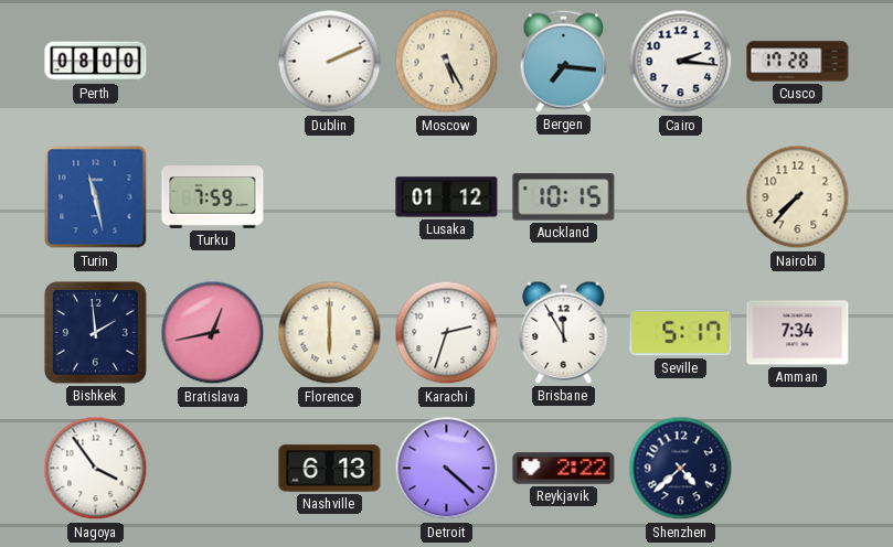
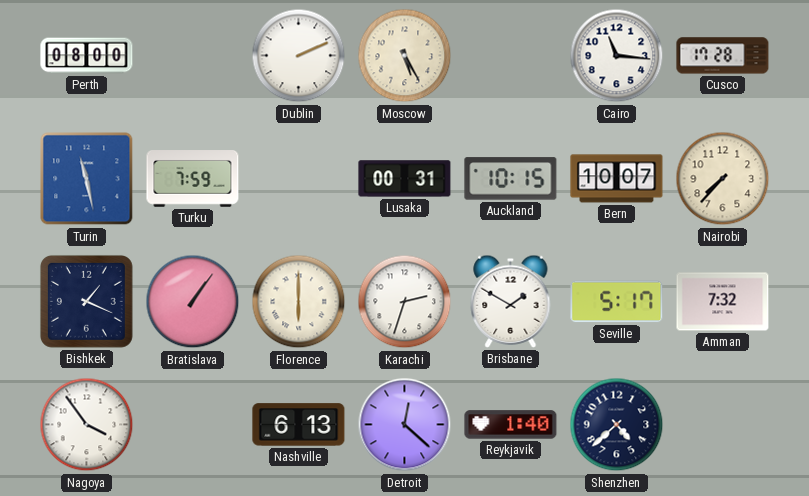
Bergen: 7:16 -> none (563, 61)
Cairo: 2:16 -> 11:16 (617, 56)
Lusaka: 01:12 -> 00:31 (405, 179)
Bern: none -> 10:07 (617, 179)
Bishkek: 1:59 -> 1:19 (86, 301)
Bratislava: 12:43 -> 1:06 (193, 302)
Brisbane: 11:55 -> 1:50 (511, 301)
Amman: 7:34 -> 7:32 (723, 302)
Detroit: 4:22 -> 12:22 (405, 425)
Reykjavik: 2:22 -> 1:40 (511, 425)
